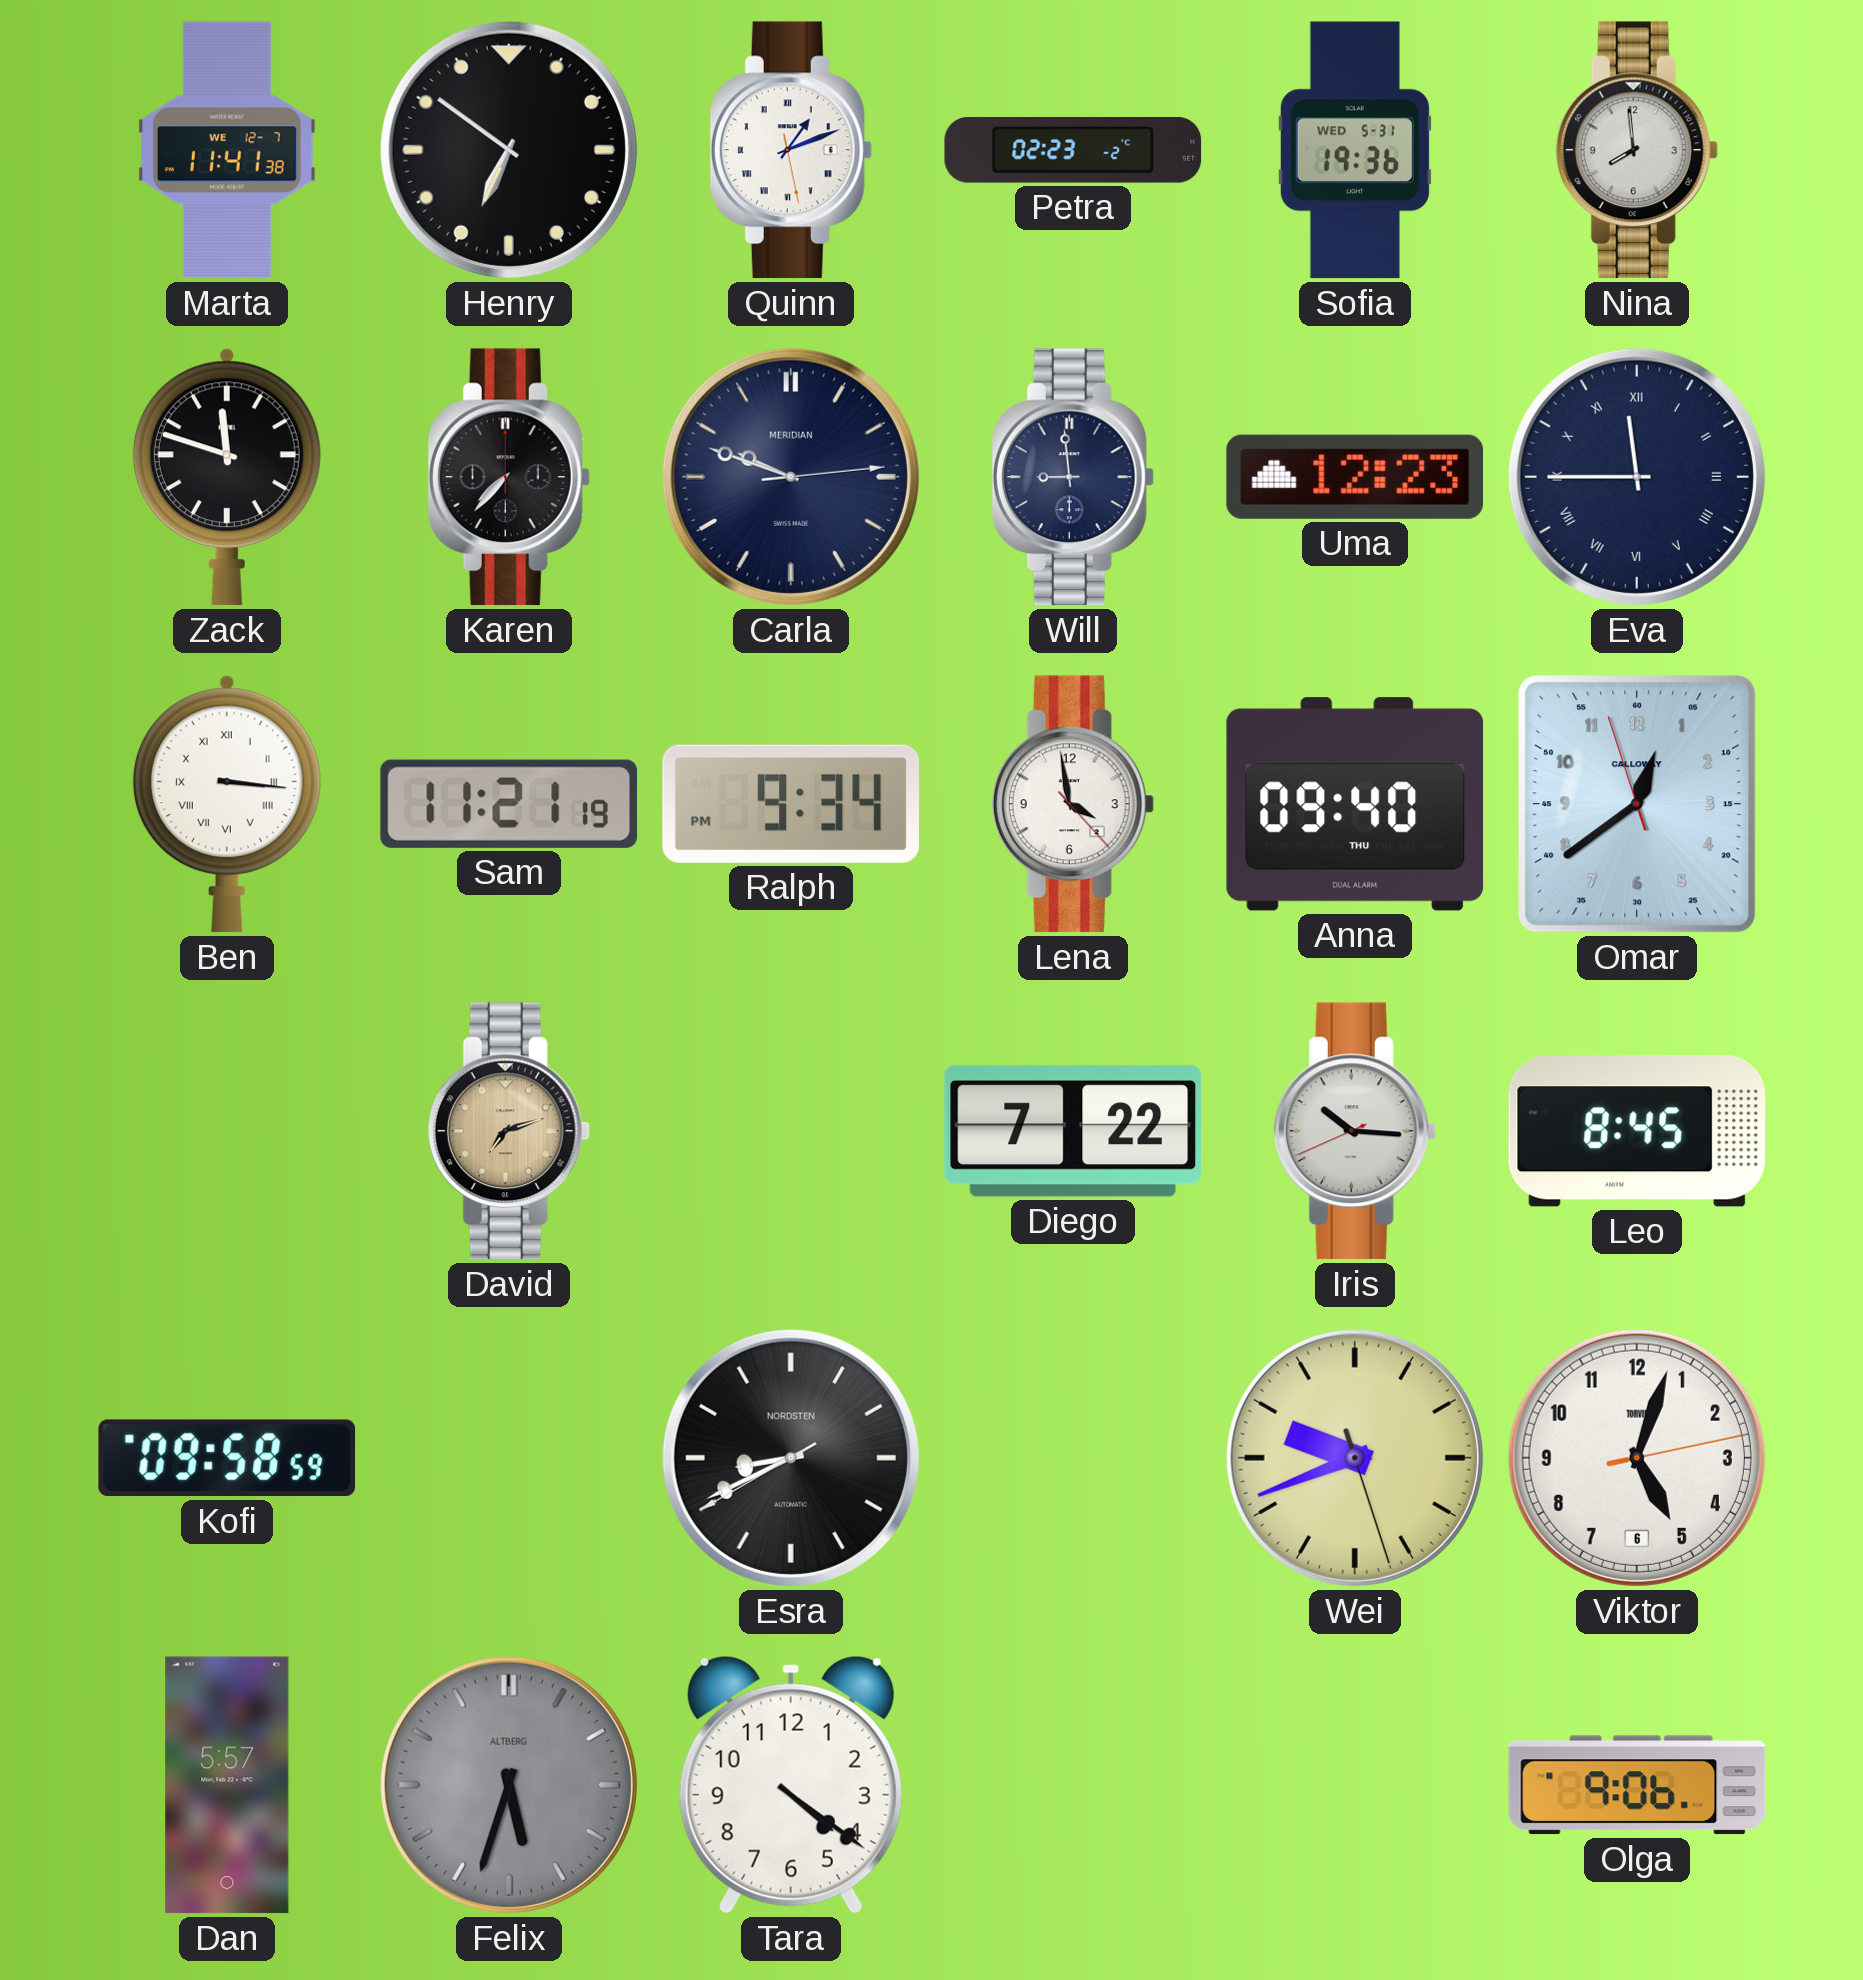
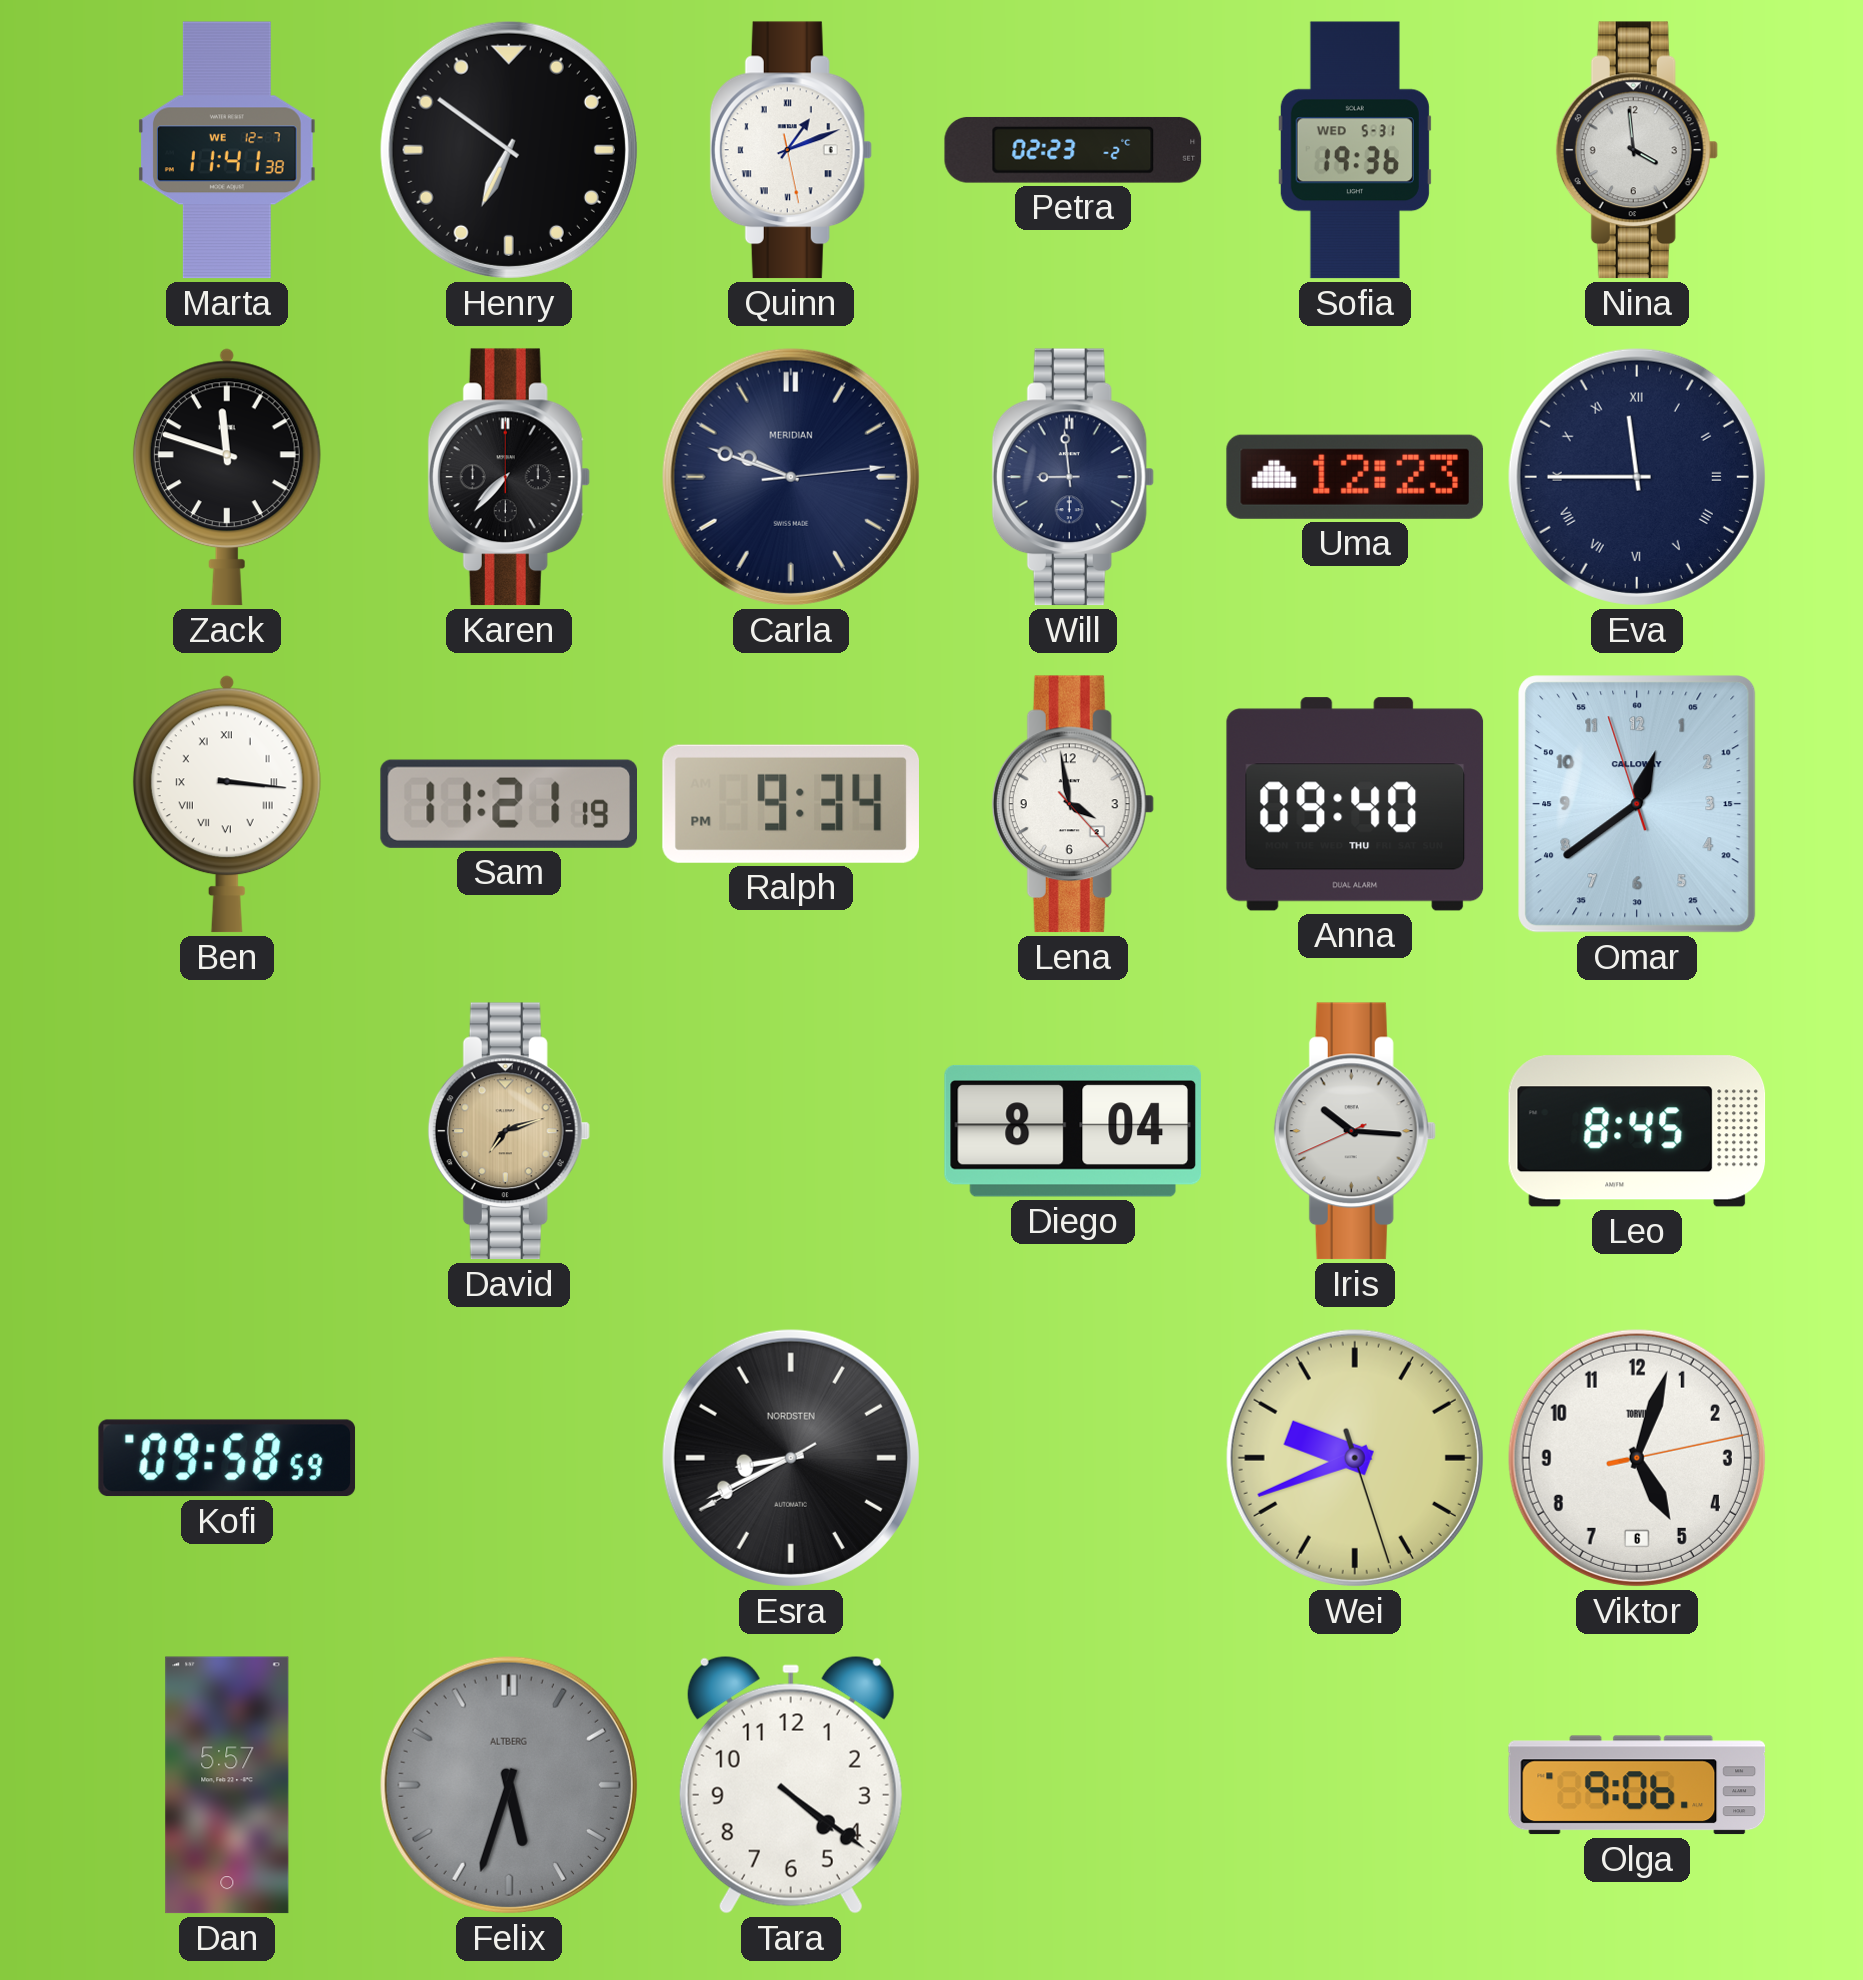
Nina: 7:59 -> 3:59 (1637, 150)
Diego: 7:22 -> 8:04 (1073, 1131)
